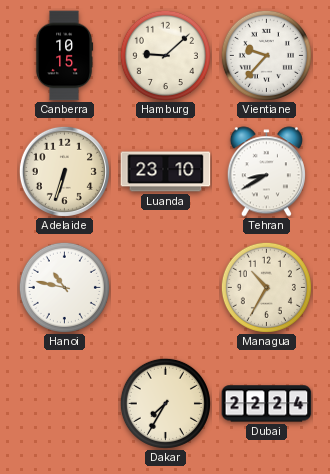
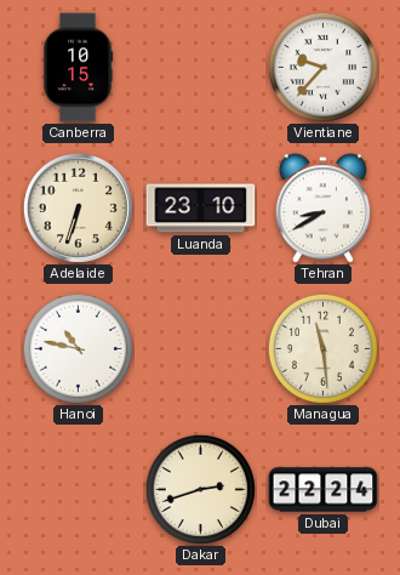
Hamburg: 9:08 -> none (165, 55)
Managua: 10:35 -> 11:29 (322, 348)
Dakar: 7:35 -> 2:42 (200, 489)
